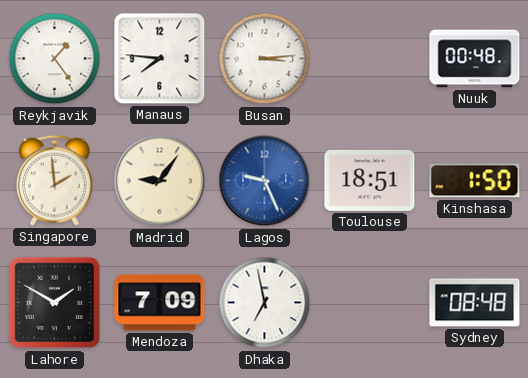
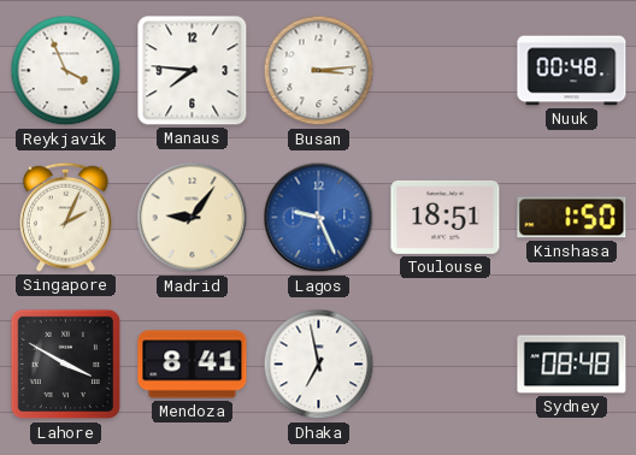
Reykjavik: 1:24 -> 3:56 (66, 71)
Singapore: 1:59 -> 2:04 (66, 217)
Lahore: 1:50 -> 3:50 (66, 365)
Mendoza: 7:09 -> 8:41 (193, 365)
